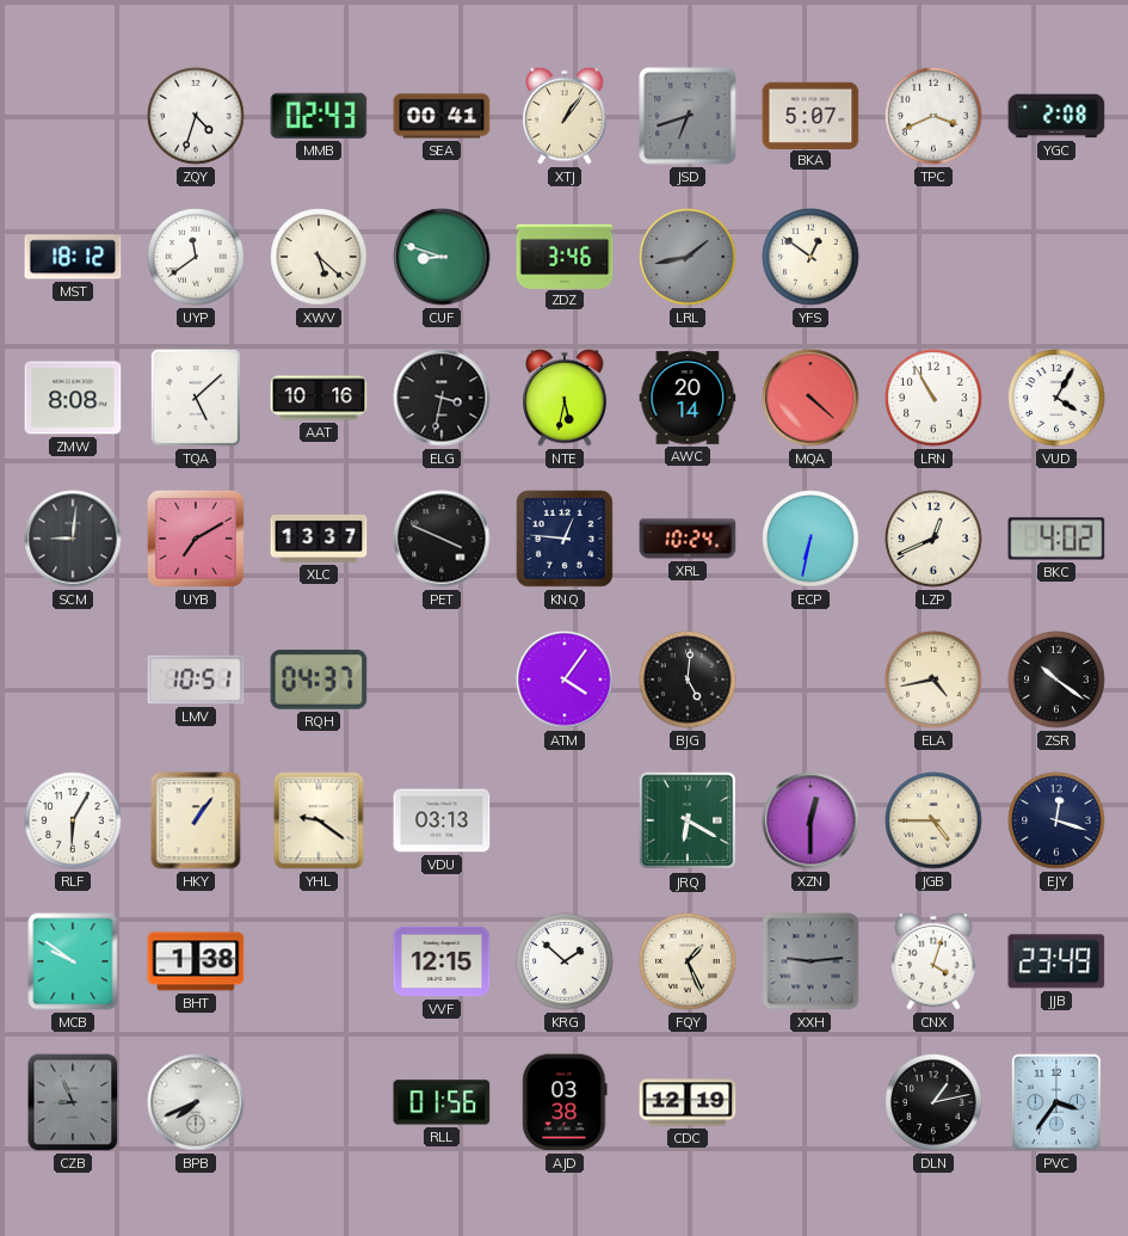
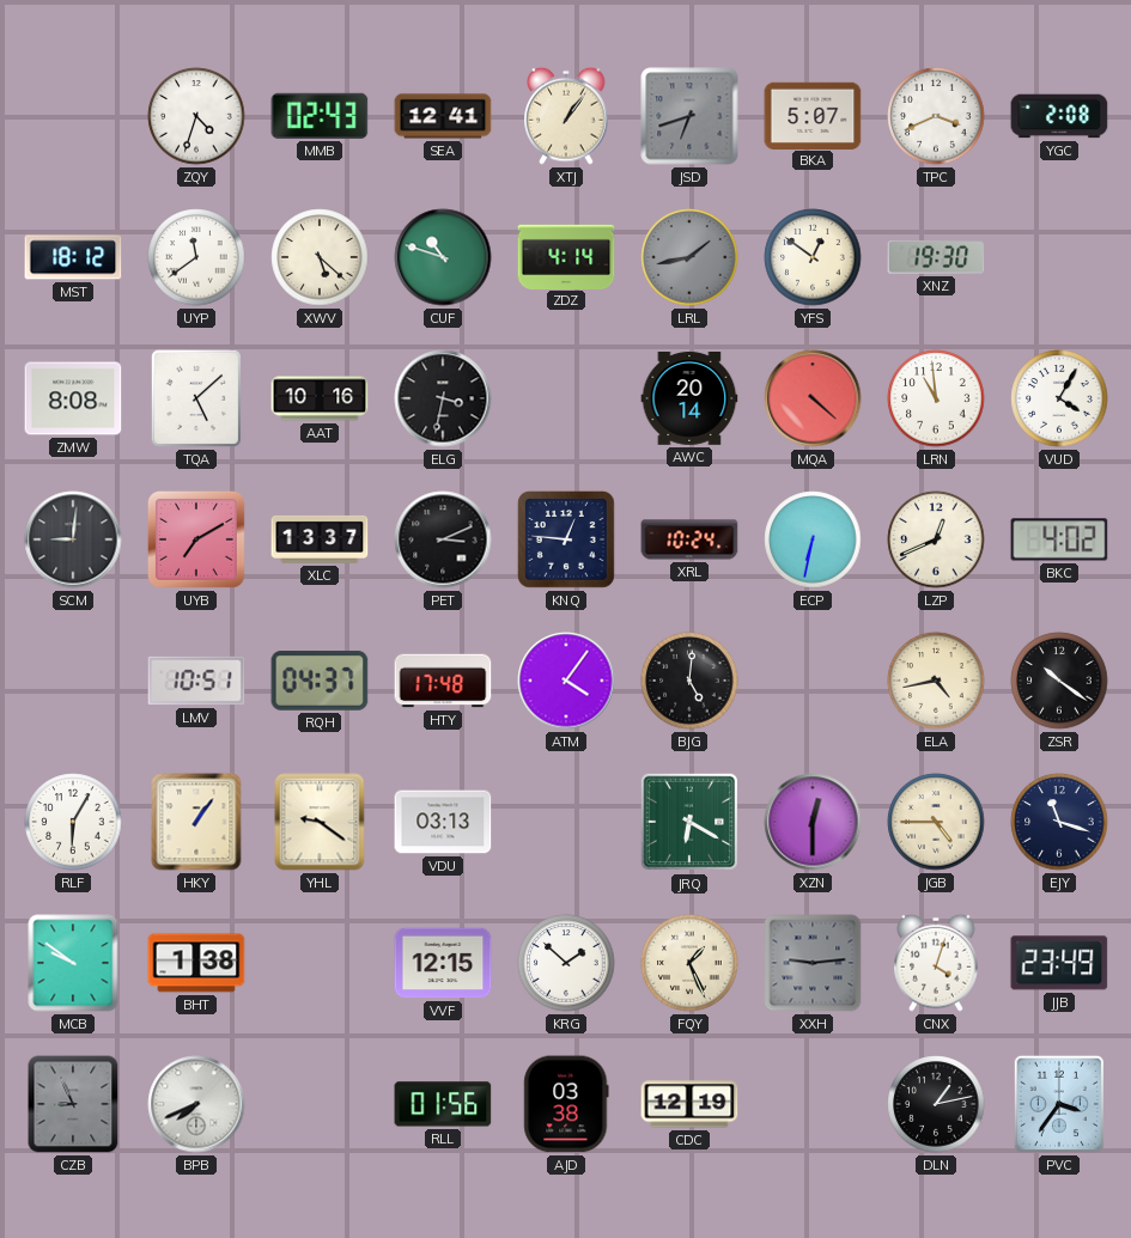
SEA: 00:41 -> 12:41 (443, 116)
CUF: 8:48 -> 10:48 (443, 257)
ZDZ: 3:46 -> 4:14 (566, 256)
XNZ: none -> 19:30 (936, 257)
NTE: 5:32 -> none (565, 398)
LRN: 10:55 -> 10:59 (936, 398)
PET: 3:49 -> 3:11 (443, 539)
HTY: none -> 17:48 (443, 681)
EJY: 12:18 -> 11:18 (1059, 822)
